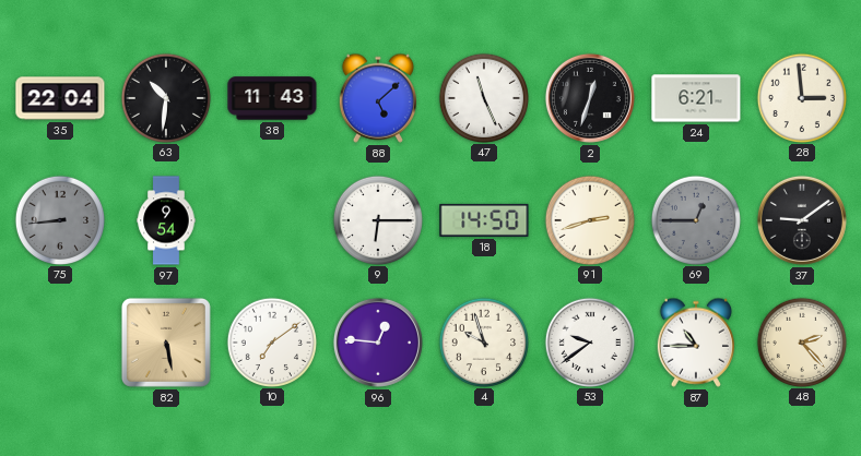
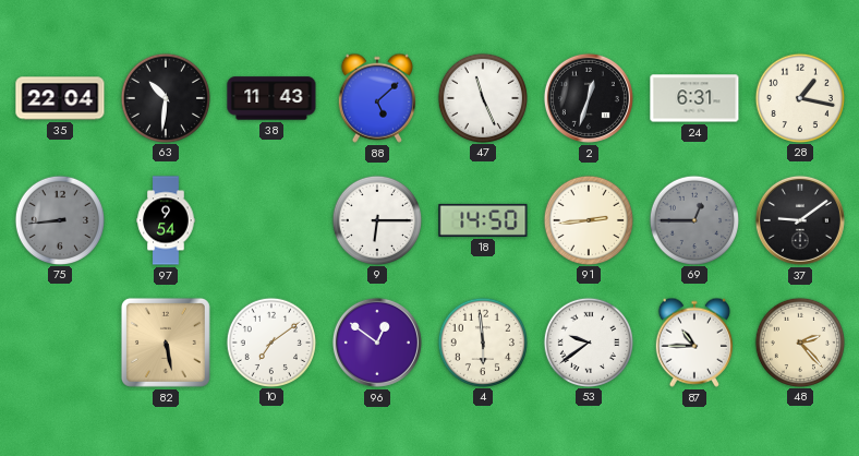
24: 6:21 -> 6:31 (694, 98)
28: 2:59 -> 1:17 (799, 97)
91: 2:42 -> 2:44 (588, 219)
96: 12:46 -> 12:51 (377, 343)
4: 9:57 -> 5:59 (482, 341)
